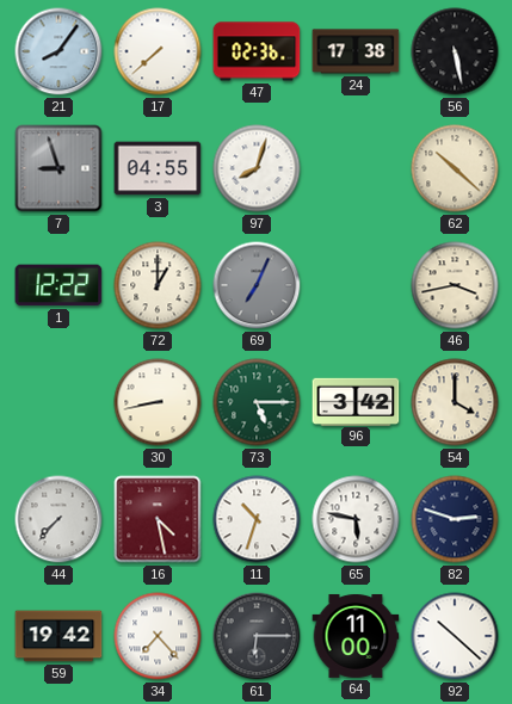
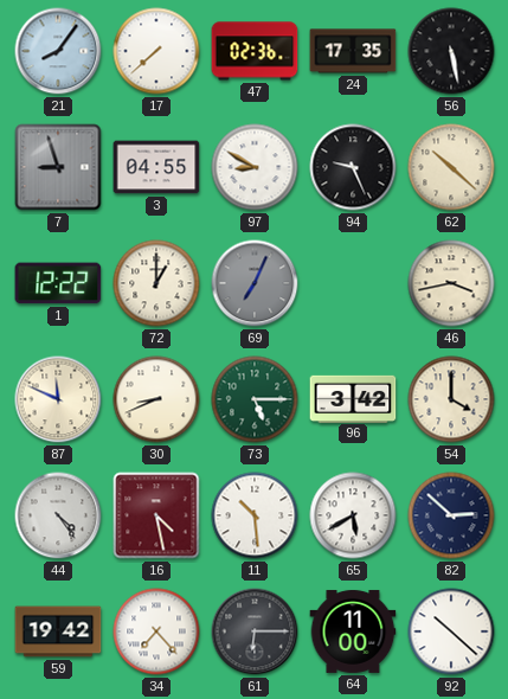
24: 17:38 -> 17:35 (353, 51)
97: 8:03 -> 8:50 (255, 167)
94: none -> 9:26 (353, 167)
87: none -> 11:49 (58, 399)
30: 8:43 -> 8:41 (156, 399)
44: 7:37 -> 4:24 (58, 515)
11: 10:33 -> 10:29 (255, 515)
65: 5:47 -> 5:40 (353, 515)
82: 2:48 -> 2:52 (451, 515)
